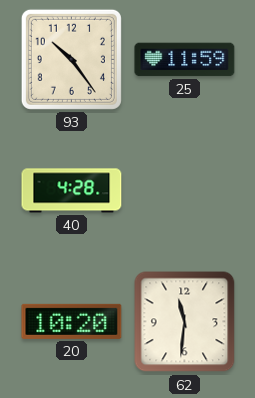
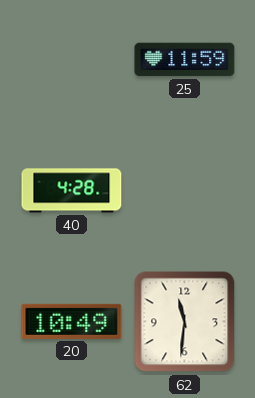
93: 10:24 -> none (71, 59)
20: 10:20 -> 10:49 (72, 321)
